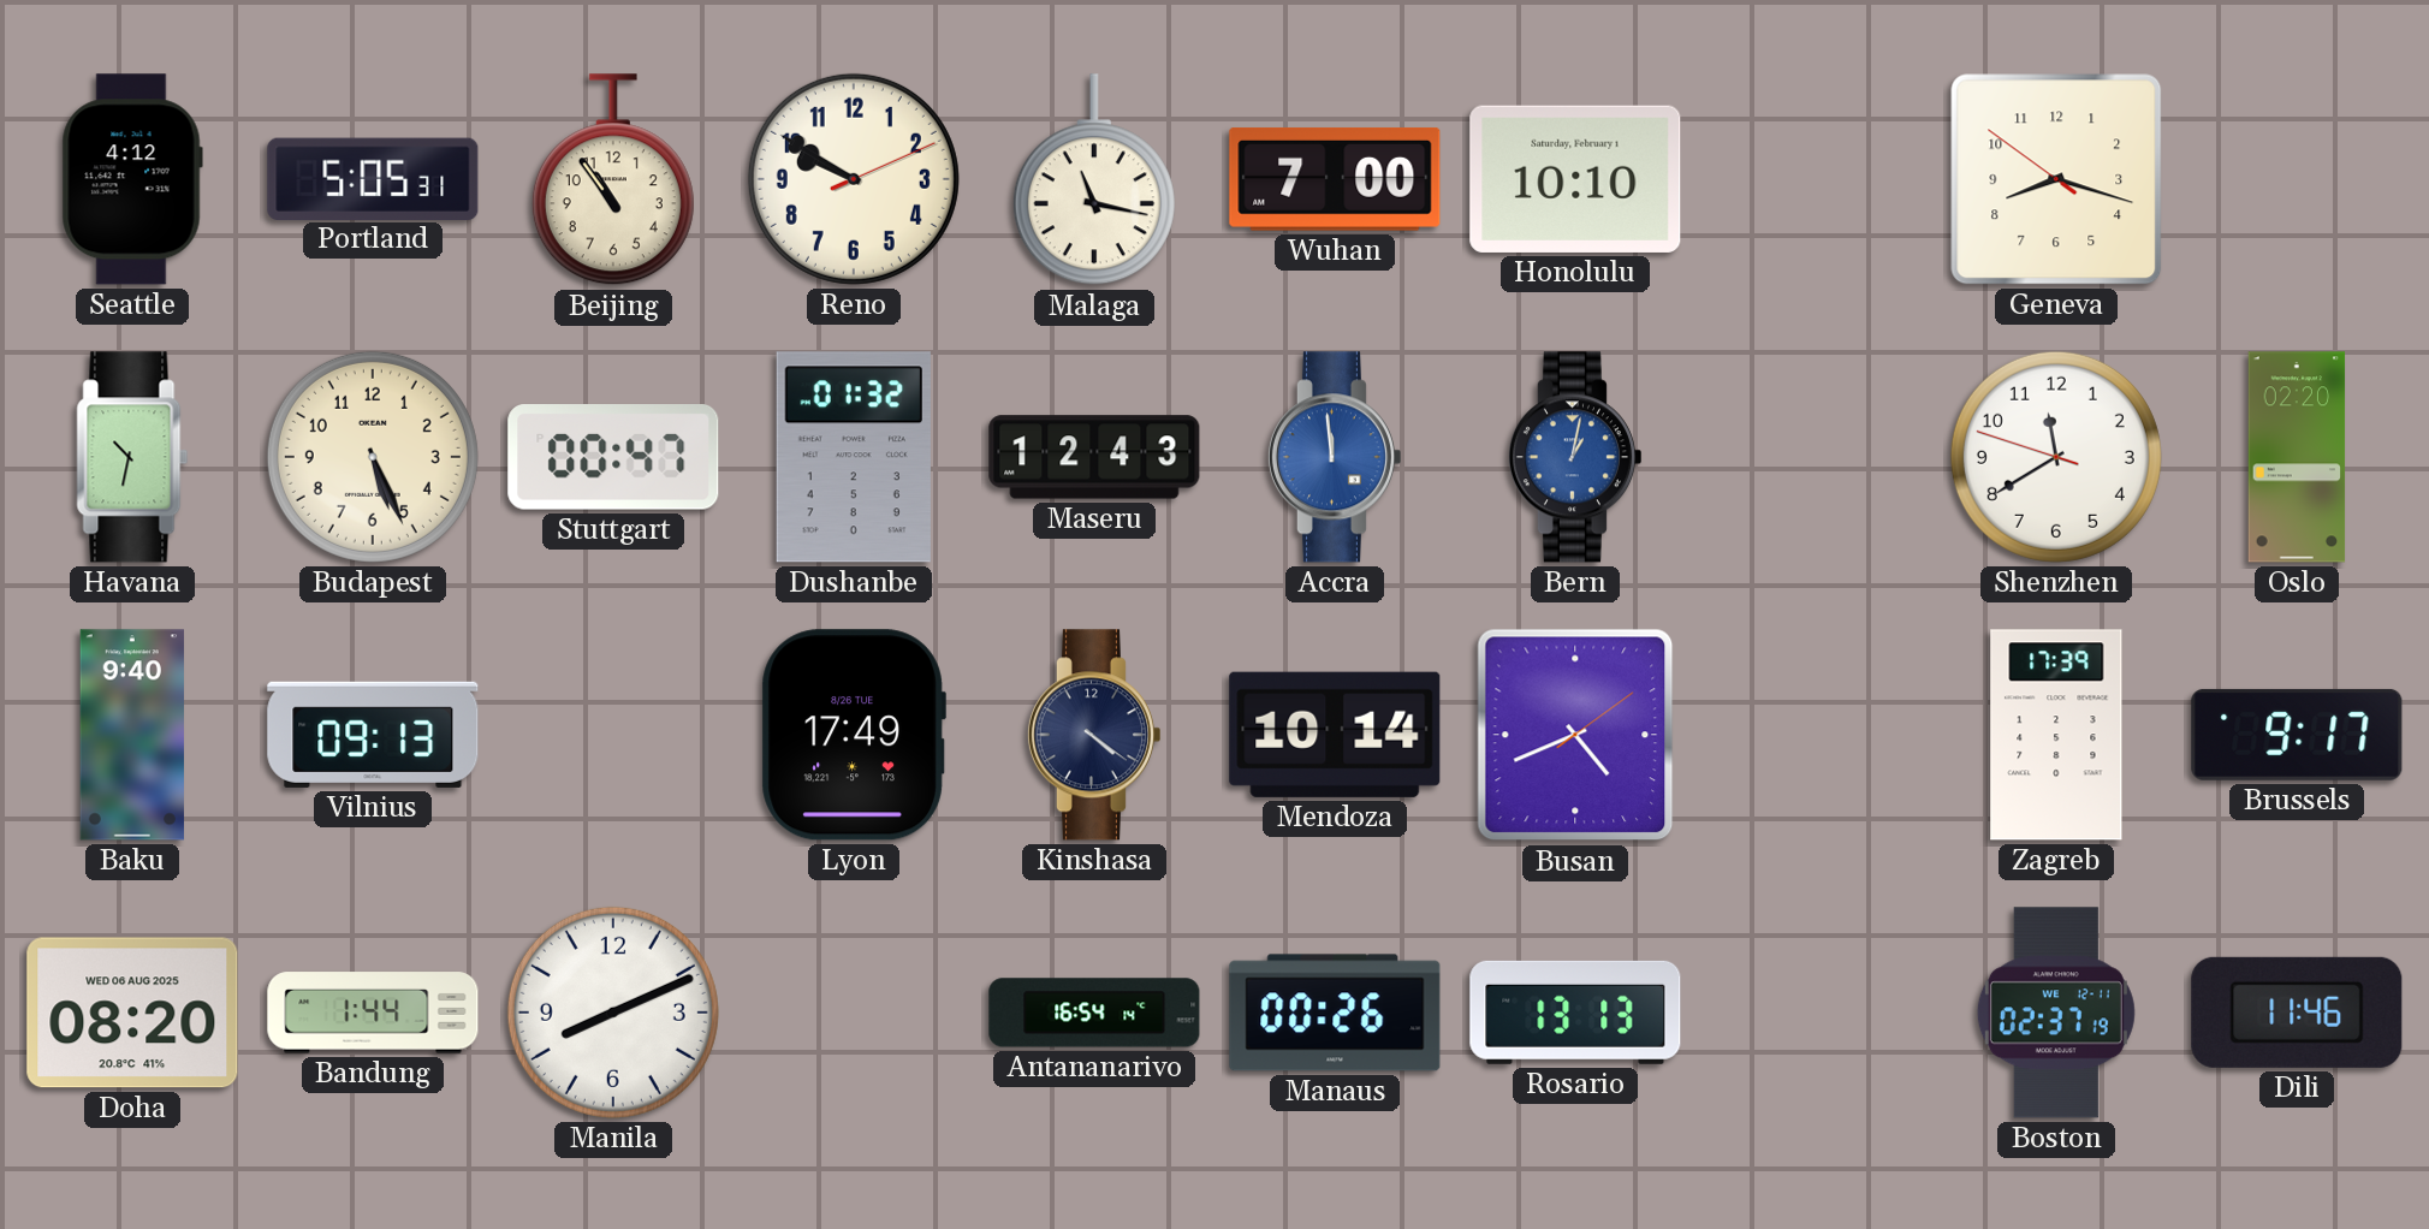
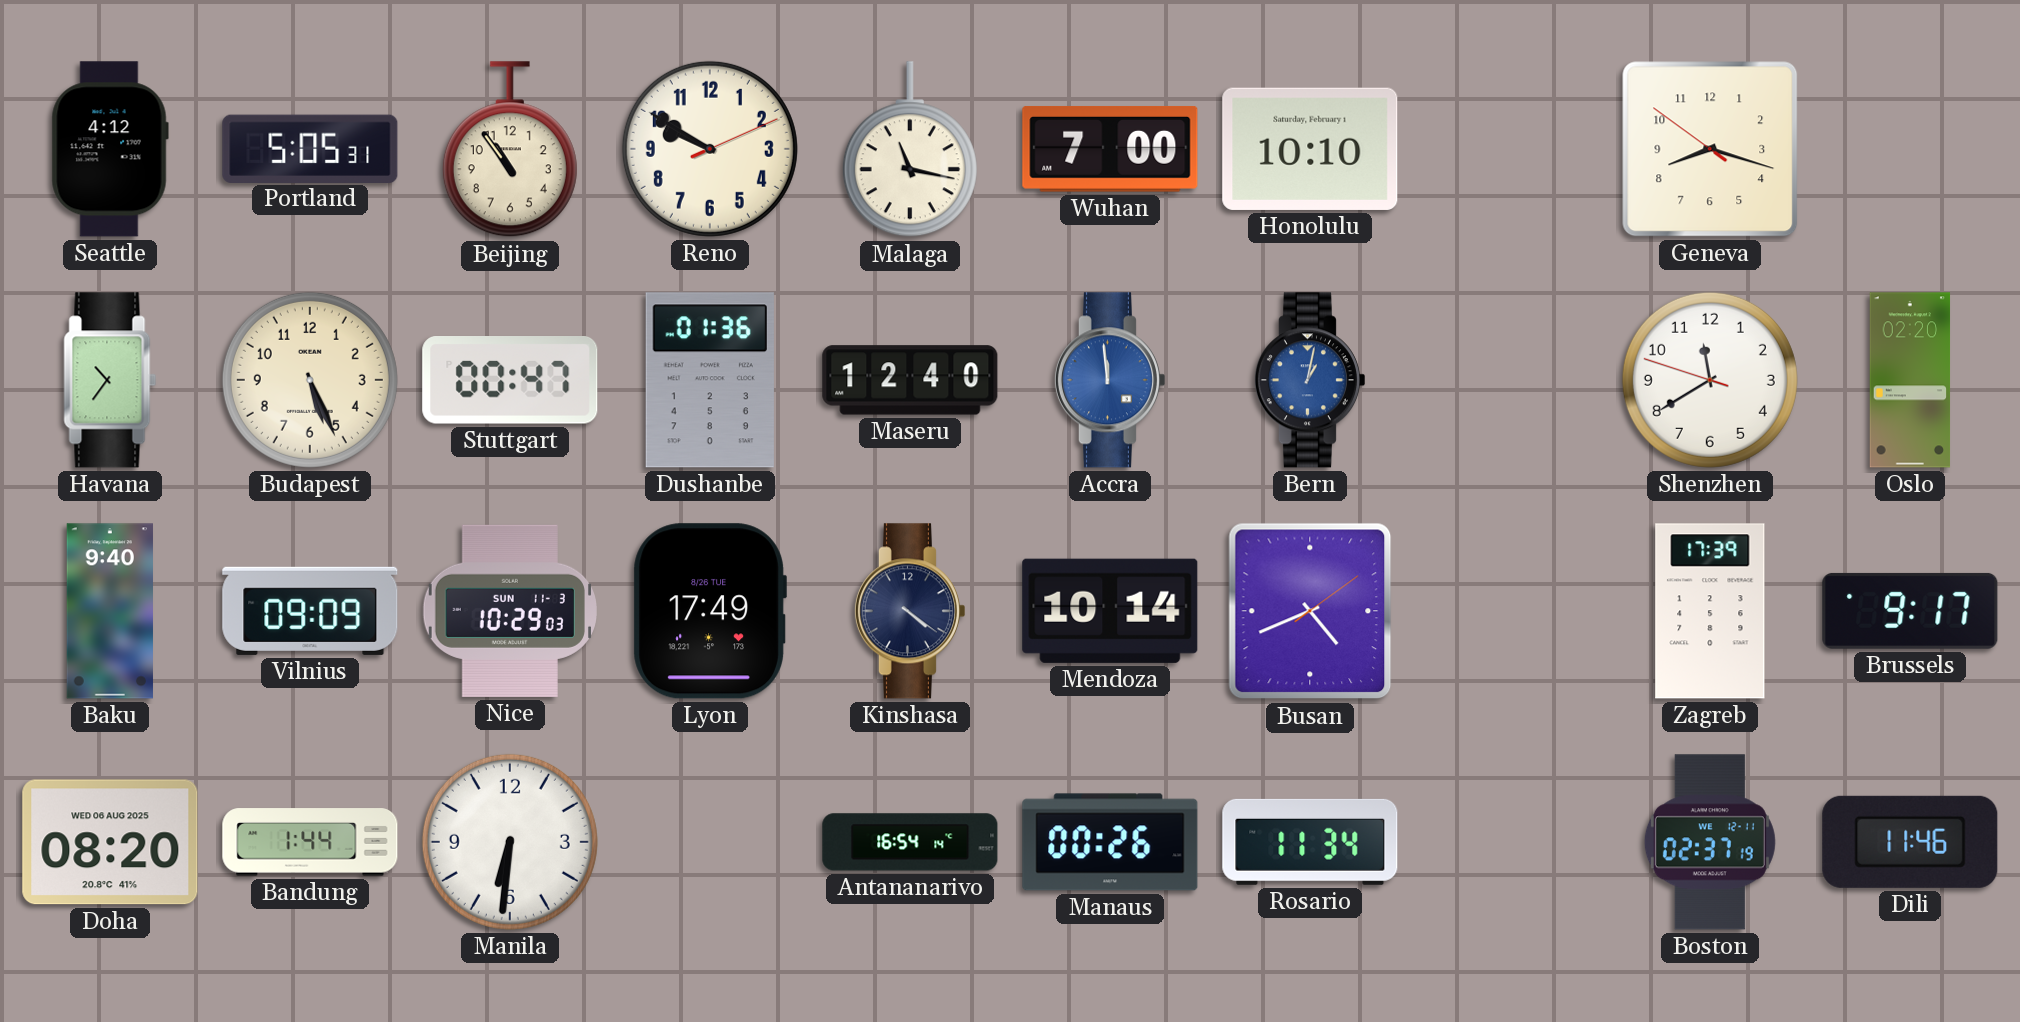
Havana: 10:32 -> 10:36 (110, 380)
Dushanbe: 01:32 -> 01:36 (710, 380)
Maseru: 12:43 -> 12:40 (910, 380)
Vilnius: 09:13 -> 09:09 (310, 611)
Nice: none -> 10:29 (510, 611)
Manila: 8:11 -> 6:31 (510, 842)
Rosario: 13:13 -> 11:34 (1310, 842)
